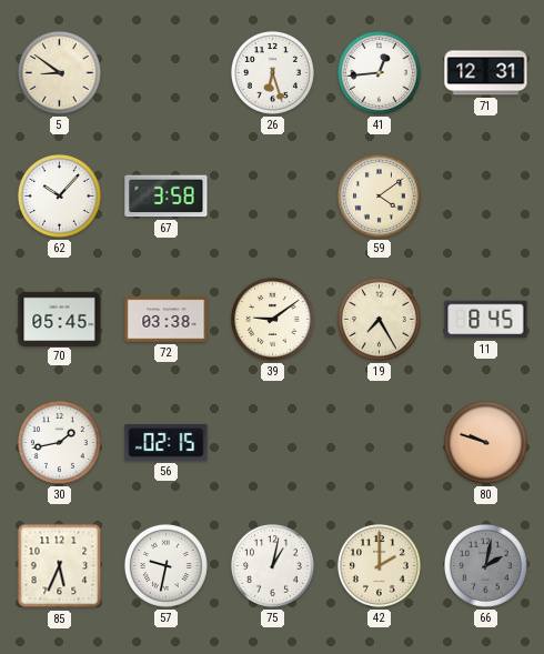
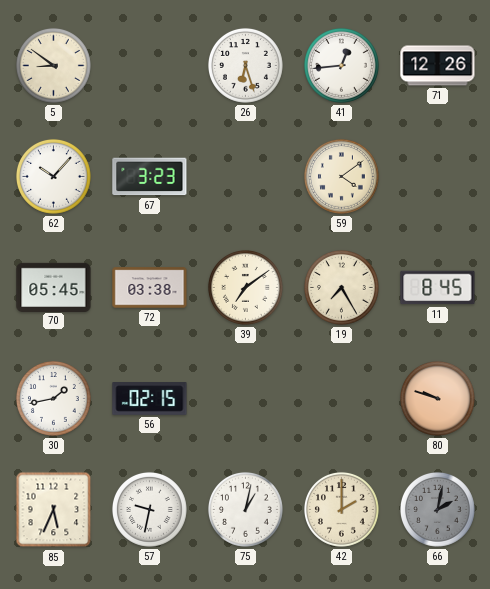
71: 12:31 -> 12:26 (438, 66)
67: 3:58 -> 3:23 (150, 177)
39: 9:09 -> 7:09 (245, 287)
